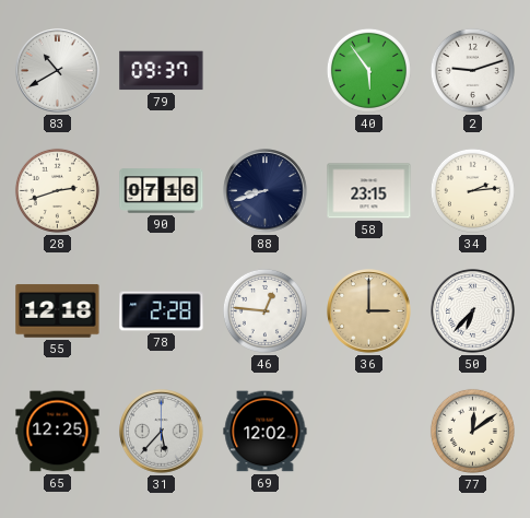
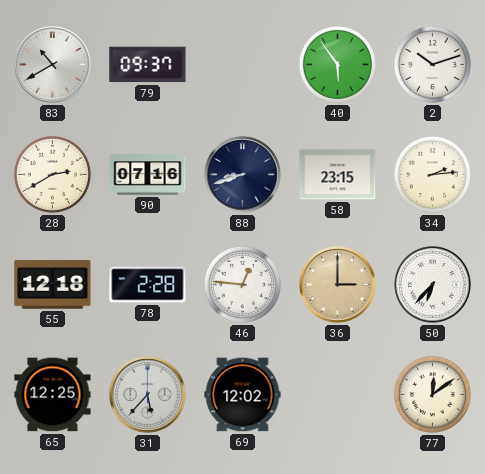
2: 9:12 -> 10:12 (432, 64)
28: 2:42 -> 2:40 (52, 174)
